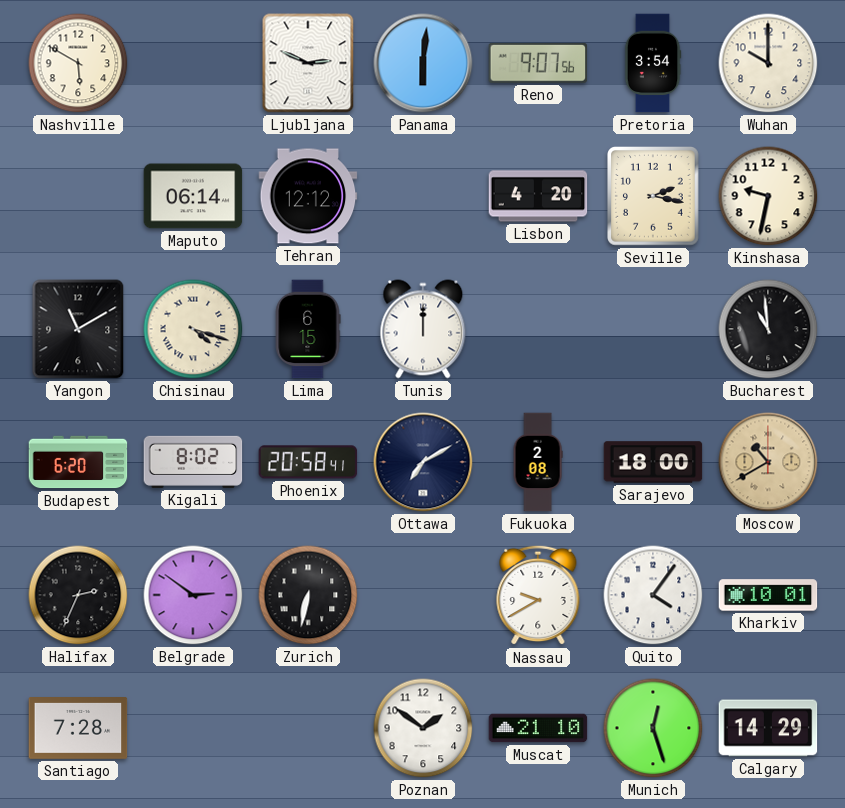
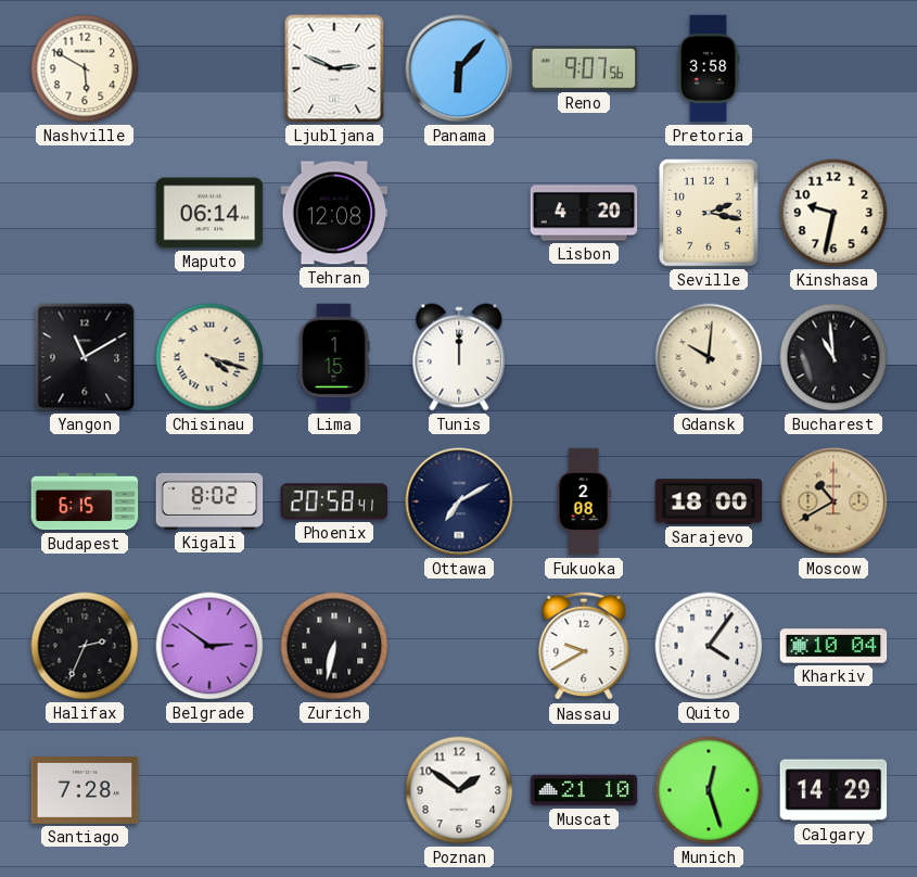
Panama: 6:01 -> 6:07 (459, 68)
Pretoria: 3:54 -> 3:58 (709, 68)
Wuhan: 10:00 -> none (768, 63)
Tehran: 12:12 -> 12:08 (334, 213)
Lima: 6:15 -> 1:15 (334, 357)
Gdansk: none -> 10:01 (709, 357)
Budapest: 6:20 -> 6:15 (85, 501)
Kharkiv: 10:01 -> 10:04 (833, 646)
